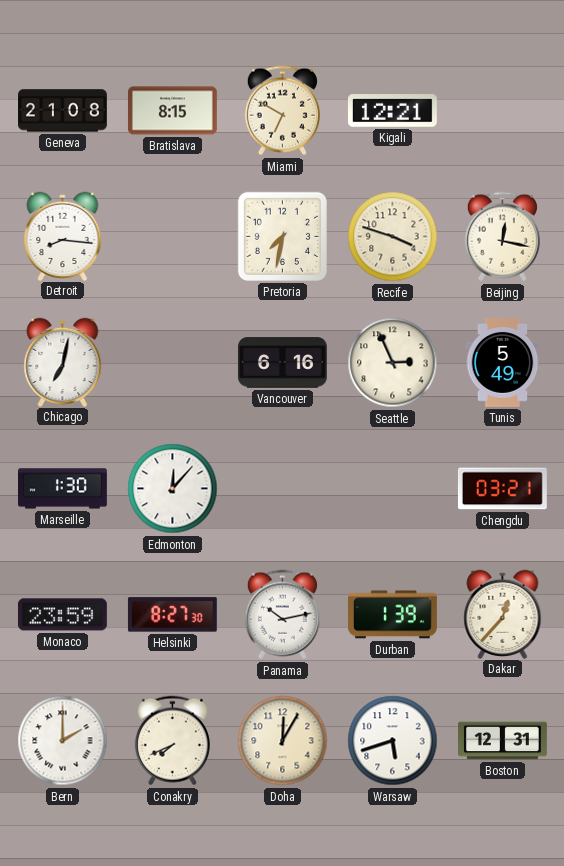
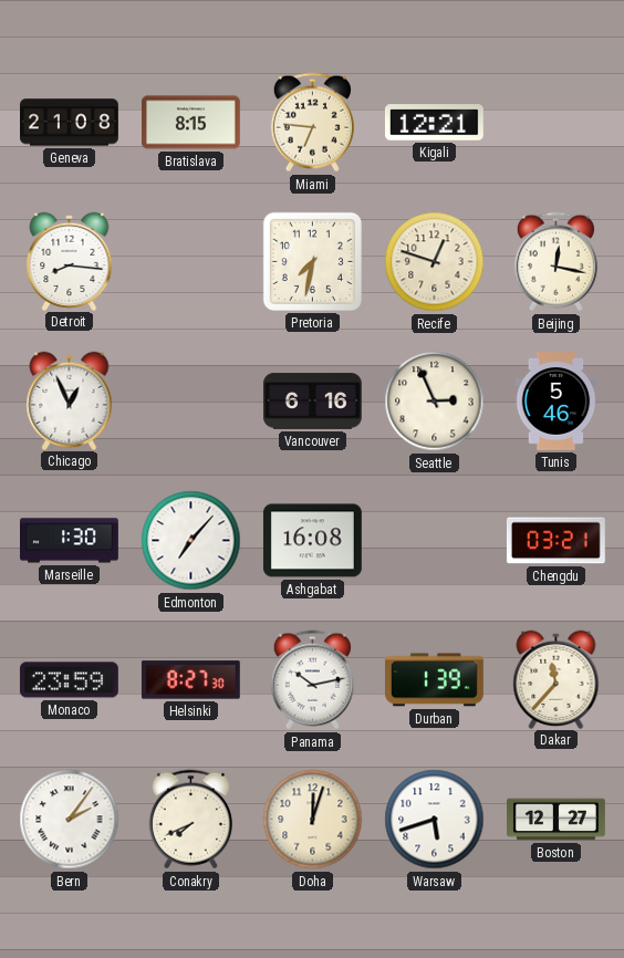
Miami: 6:50 -> 6:46 (312, 123)
Recife: 3:48 -> 12:48 (435, 262)
Chicago: 7:02 -> 12:56 (70, 400)
Tunis: 5:49 -> 5:46 (557, 402)
Edmonton: 12:07 -> 7:07 (191, 541)
Ashgabat: none -> 16:08 (312, 541)
Dakar: 12:37 -> 11:37 (557, 679)
Bern: 2:00 -> 2:06 (70, 820)
Doha: 12:05 -> 12:03 (313, 820)
Boston: 12:31 -> 12:27 (557, 820)
